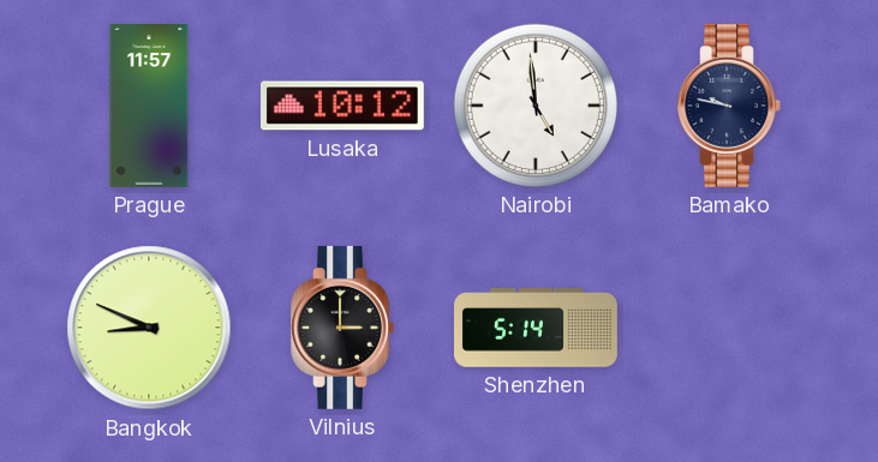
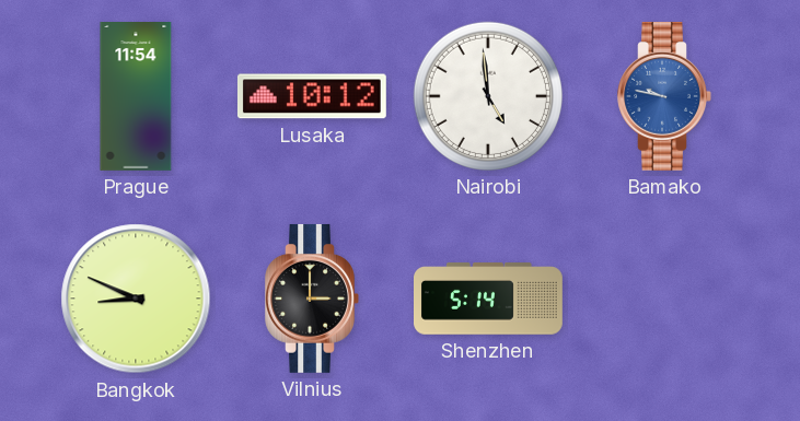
Prague: 11:57 -> 11:54 (136, 97)
Bamako dial: navy -> blue (664, 96)
